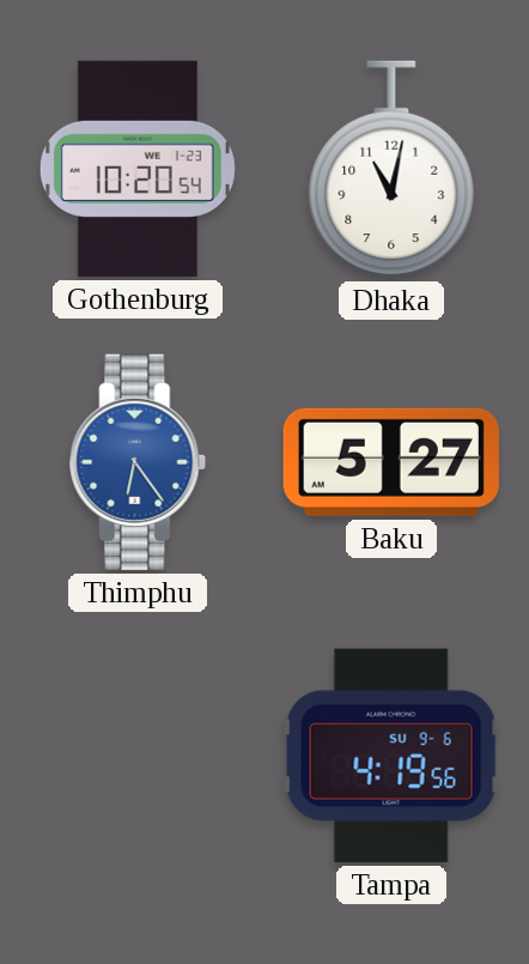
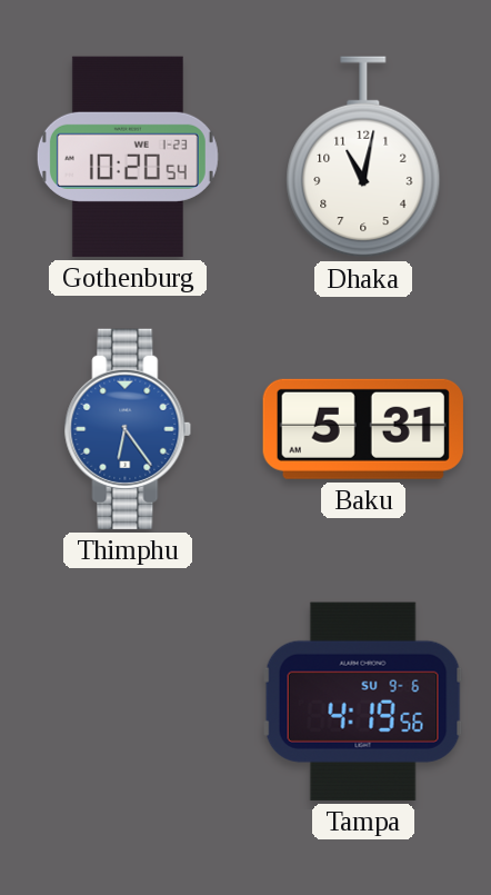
Baku: 5:27 -> 5:31 (363, 429)
